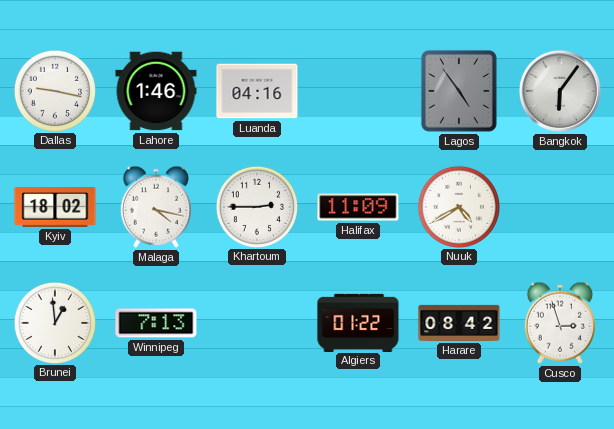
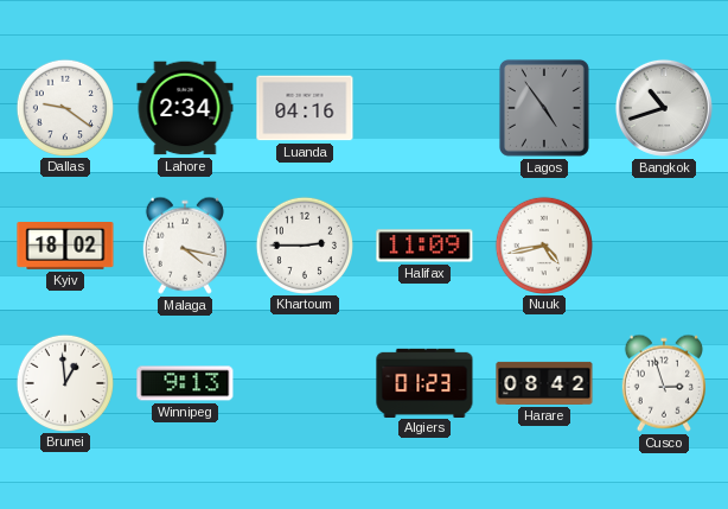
Dallas: 9:17 -> 9:21 (64, 107)
Lahore: 1:46 -> 2:34 (185, 108)
Bangkok: 6:06 -> 10:42 (664, 108)
Nuuk: 4:40 -> 4:43 (543, 244)
Winnipeg: 7:13 -> 9:13 (185, 383)
Algiers: 01:22 -> 01:23 (424, 382)
